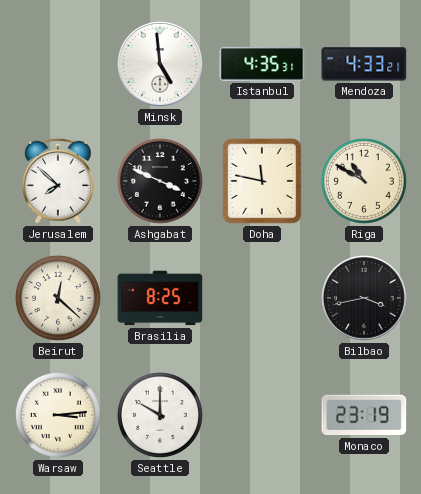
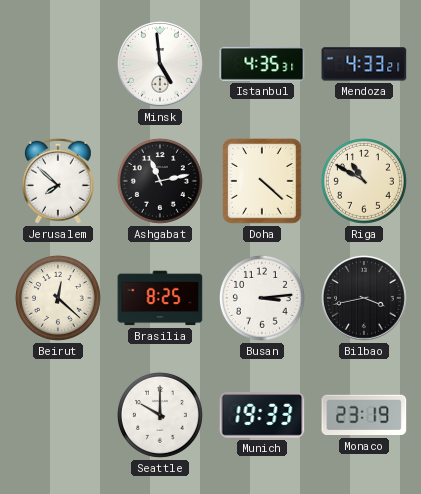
Ashgabat: 3:49 -> 11:13 (160, 181)
Doha: 11:47 -> 4:22 (262, 181)
Busan: none -> 3:14 (262, 298)
Warsaw: 3:14 -> none (58, 415)
Munich: none -> 19:33 (262, 416)
